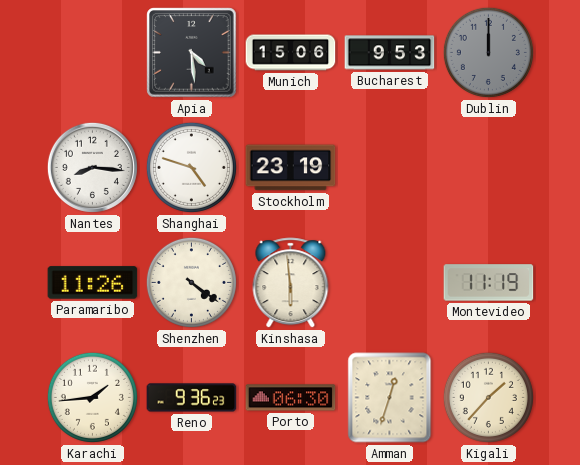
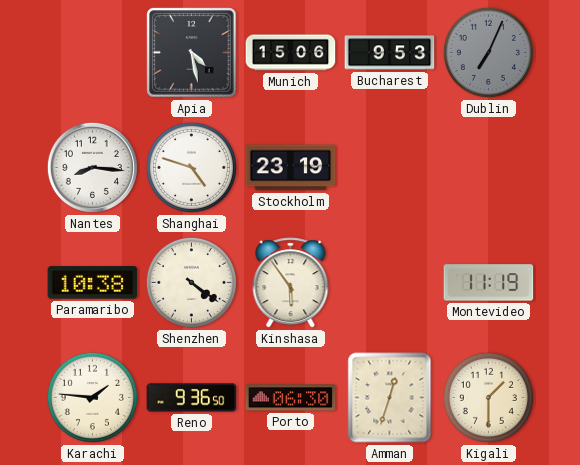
Apia: 4:29 -> 4:28 (192, 53)
Dublin: 12:00 -> 7:04 (488, 52)
Paramaribo: 11:26 -> 10:38 (93, 283)
Kinshasa: 5:59 -> 5:54 (291, 283)
Karachi: 1:44 -> 1:46 (92, 397)
Reno: 9:36:23 -> 9:36:50 (192, 398)
Kigali: 1:37 -> 1:30 (488, 397)
